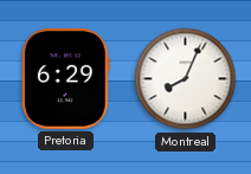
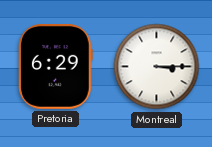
Montreal: 8:04 -> 3:15 (157, 67)
